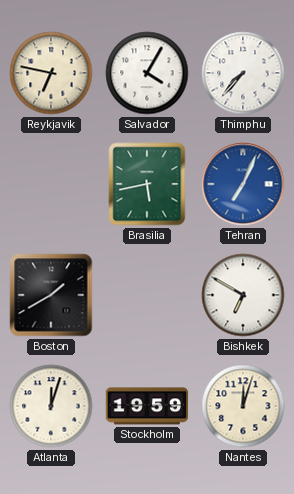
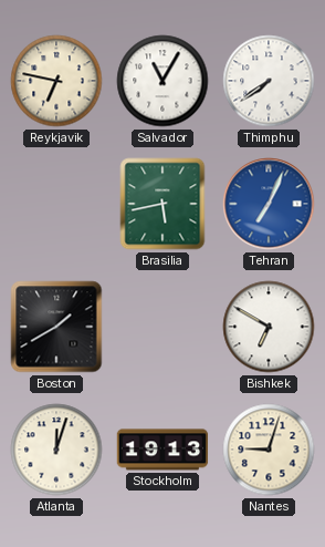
Salvador: 4:05 -> 11:05 (162, 81)
Thimphu: 7:37 -> 7:39 (269, 81)
Stockholm: 19:59 -> 19:13 (162, 450)
Nantes: 12:03 -> 9:03 (269, 450)
